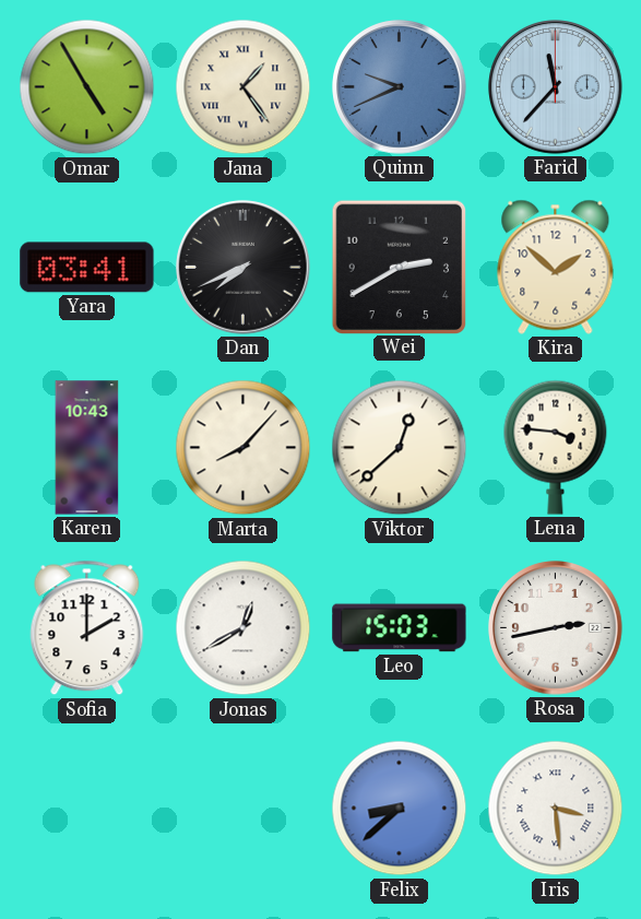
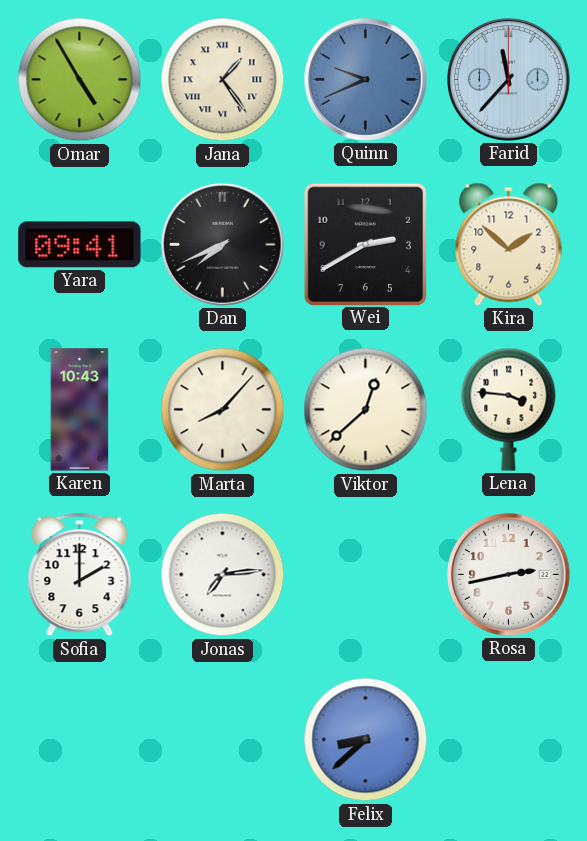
Yara: 03:41 -> 09:41 (80, 245)
Jonas: 12:40 -> 7:14 (223, 575)
Leo: 15:03 -> none (400, 628)
Iris: 3:29 -> none (556, 809)
